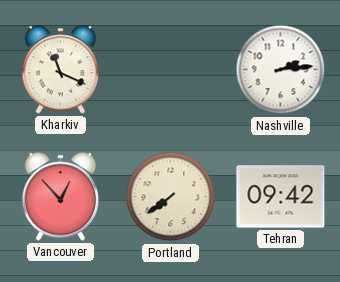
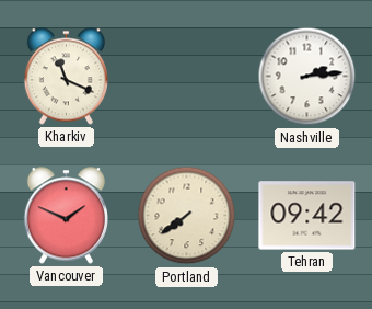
Vancouver: 12:53 -> 1:49 (66, 216)
